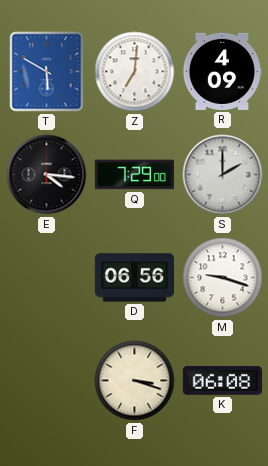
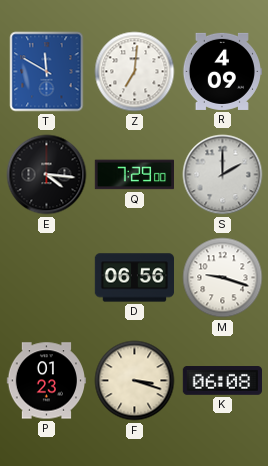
T: 5:50 -> 11:50 (47, 72)
P: none -> 01:23 (46, 381)
